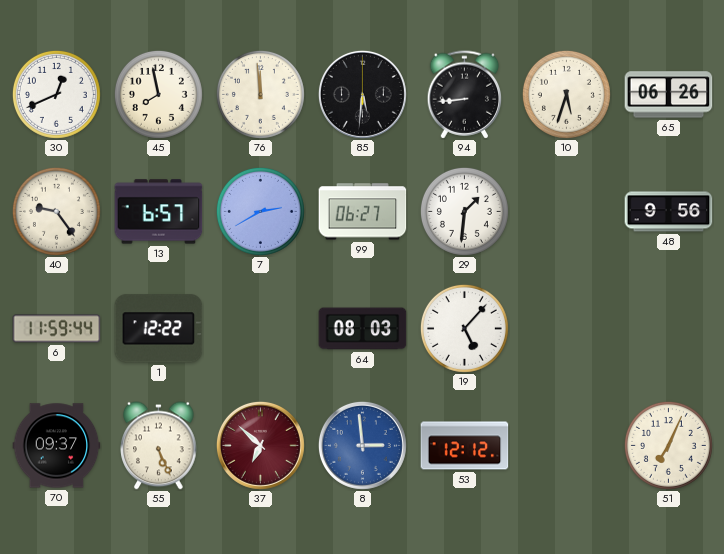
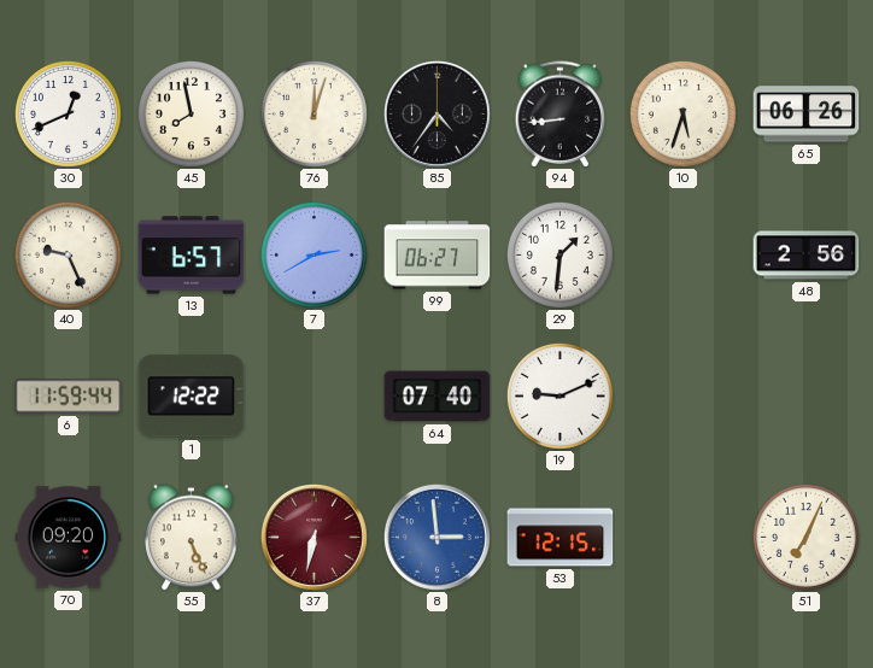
76: 11:59 -> 12:03 (314, 113)
85: 5:31 -> 4:36 (436, 113)
40: 9:24 -> 9:26 (68, 254)
48: 9:56 -> 2:56 (807, 256)
64: 08:03 -> 07:40 (438, 397)
19: 5:07 -> 9:11 (559, 395)
70: 09:37 -> 09:20 (69, 538)
37: 6:52 -> 6:32 (314, 537)
53: 12:12 -> 12:15 (561, 538)
